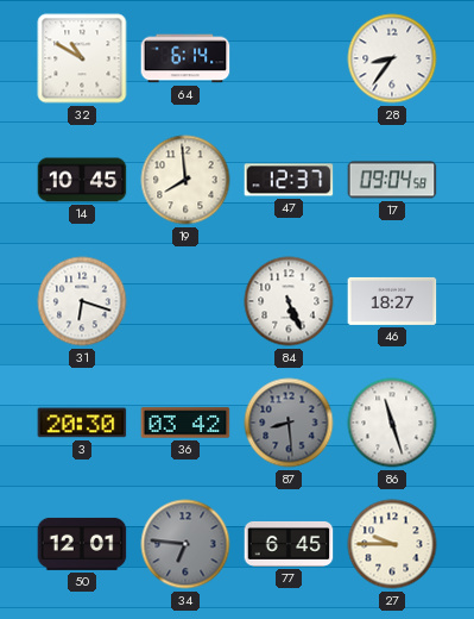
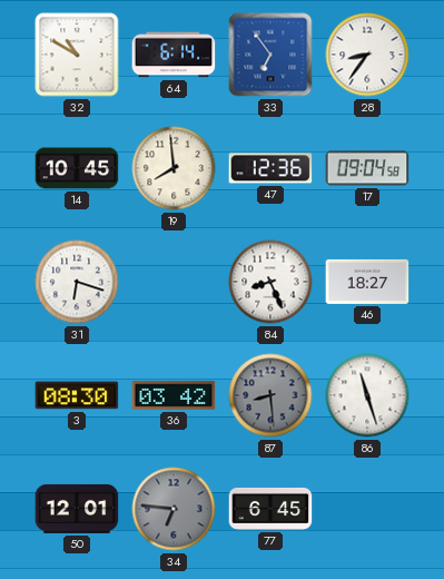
33: none -> 6:54 (270, 55)
47: 12:37 -> 12:36 (270, 168)
84: 5:26 -> 8:26 (270, 282)
3: 20:30 -> 08:30 (77, 395)
27: 9:45 -> none (392, 544)
